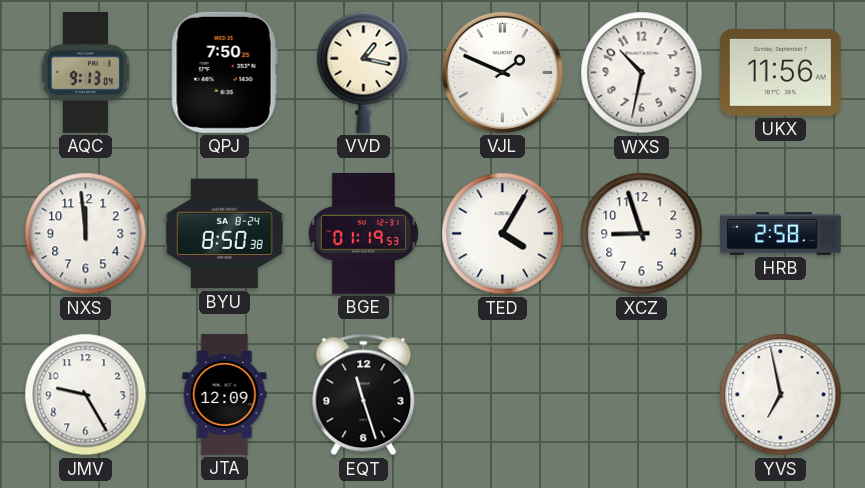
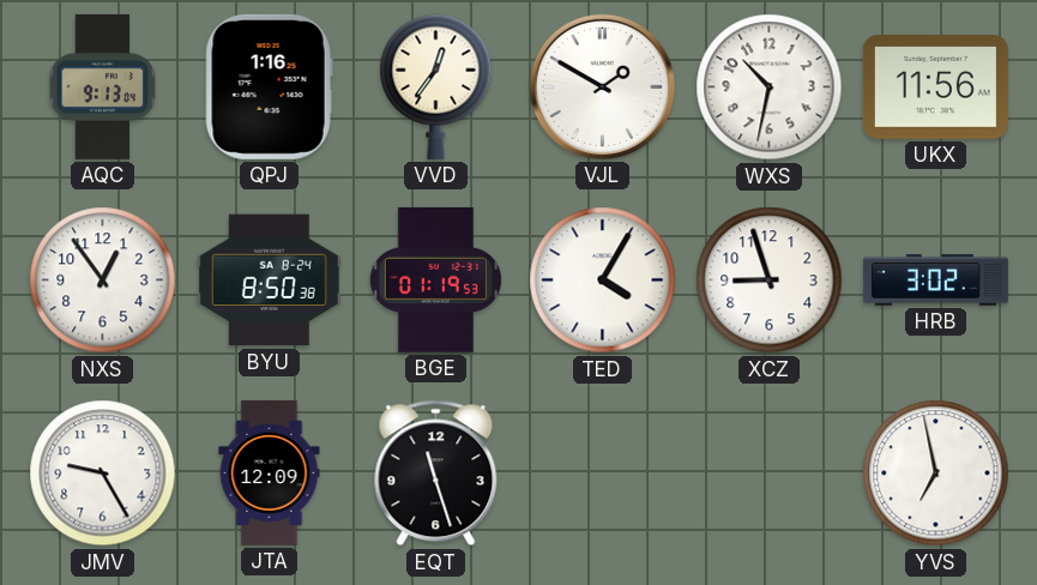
QPJ: 7:50 -> 1:16 (269, 86)
VVD: 1:17 -> 12:36 (436, 86)
VJL: 1:49 -> 1:50 (602, 86)
NXS: 11:59 -> 12:54 (103, 281)
HRB: 2:58 -> 3:02 (935, 281)
